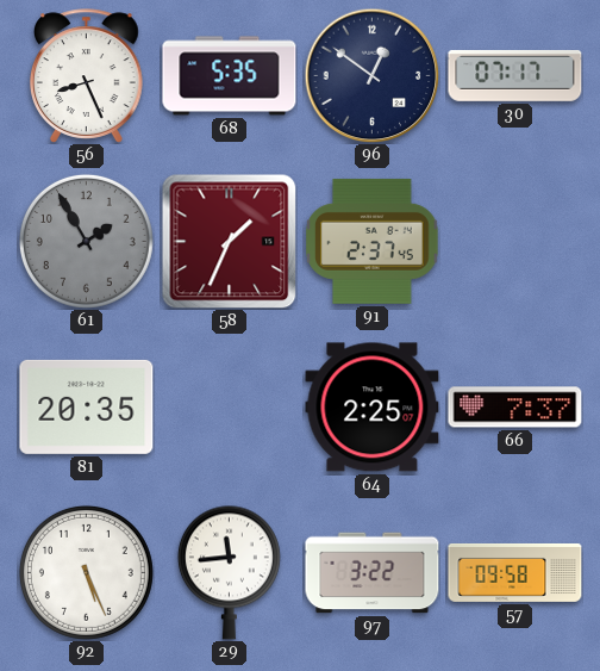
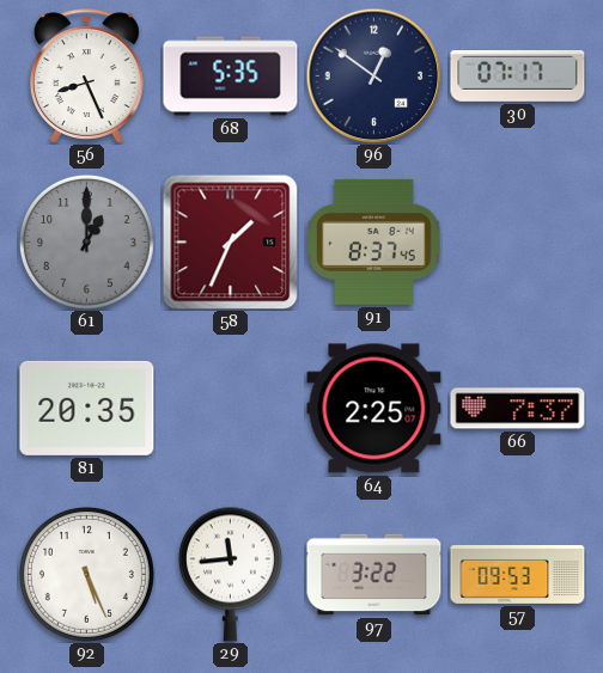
61: 1:55 -> 1:00 (86, 241)
91: 2:37 -> 8:37 (374, 241)
57: 09:58 -> 09:53 (518, 574)
